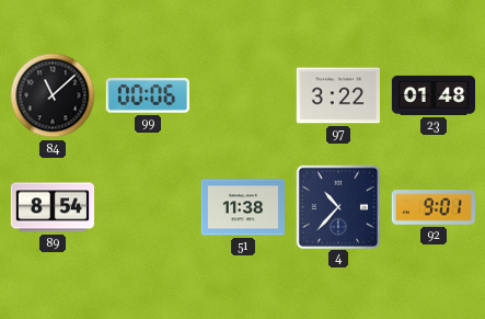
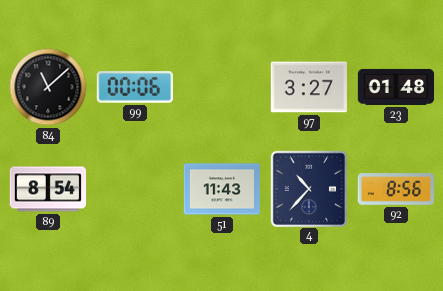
97: 3:22 -> 3:27 (308, 87)
51: 11:38 -> 11:43 (222, 189)
92: 9:01 -> 8:56 (396, 189)
